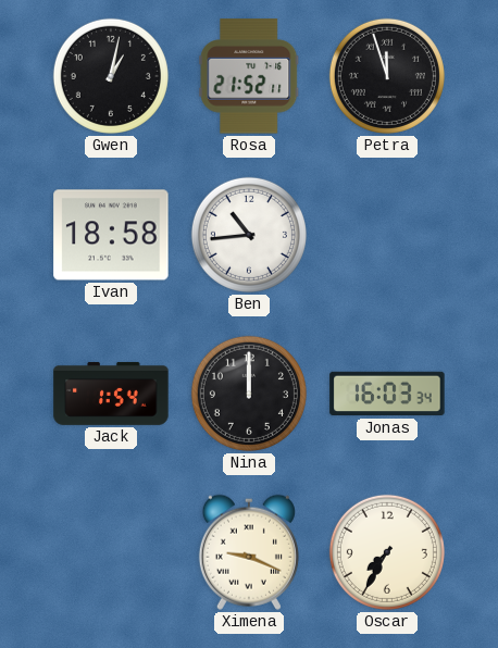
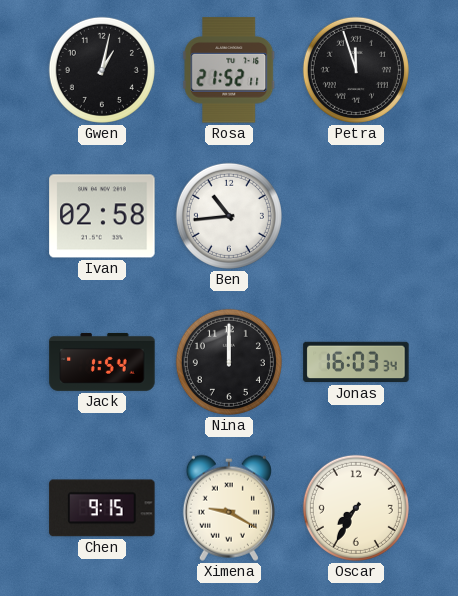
Ivan: 18:58 -> 02:58 (102, 216)
Chen: none -> 9:15 (102, 508)
Ximena: 9:19 -> 9:20 (229, 508)
